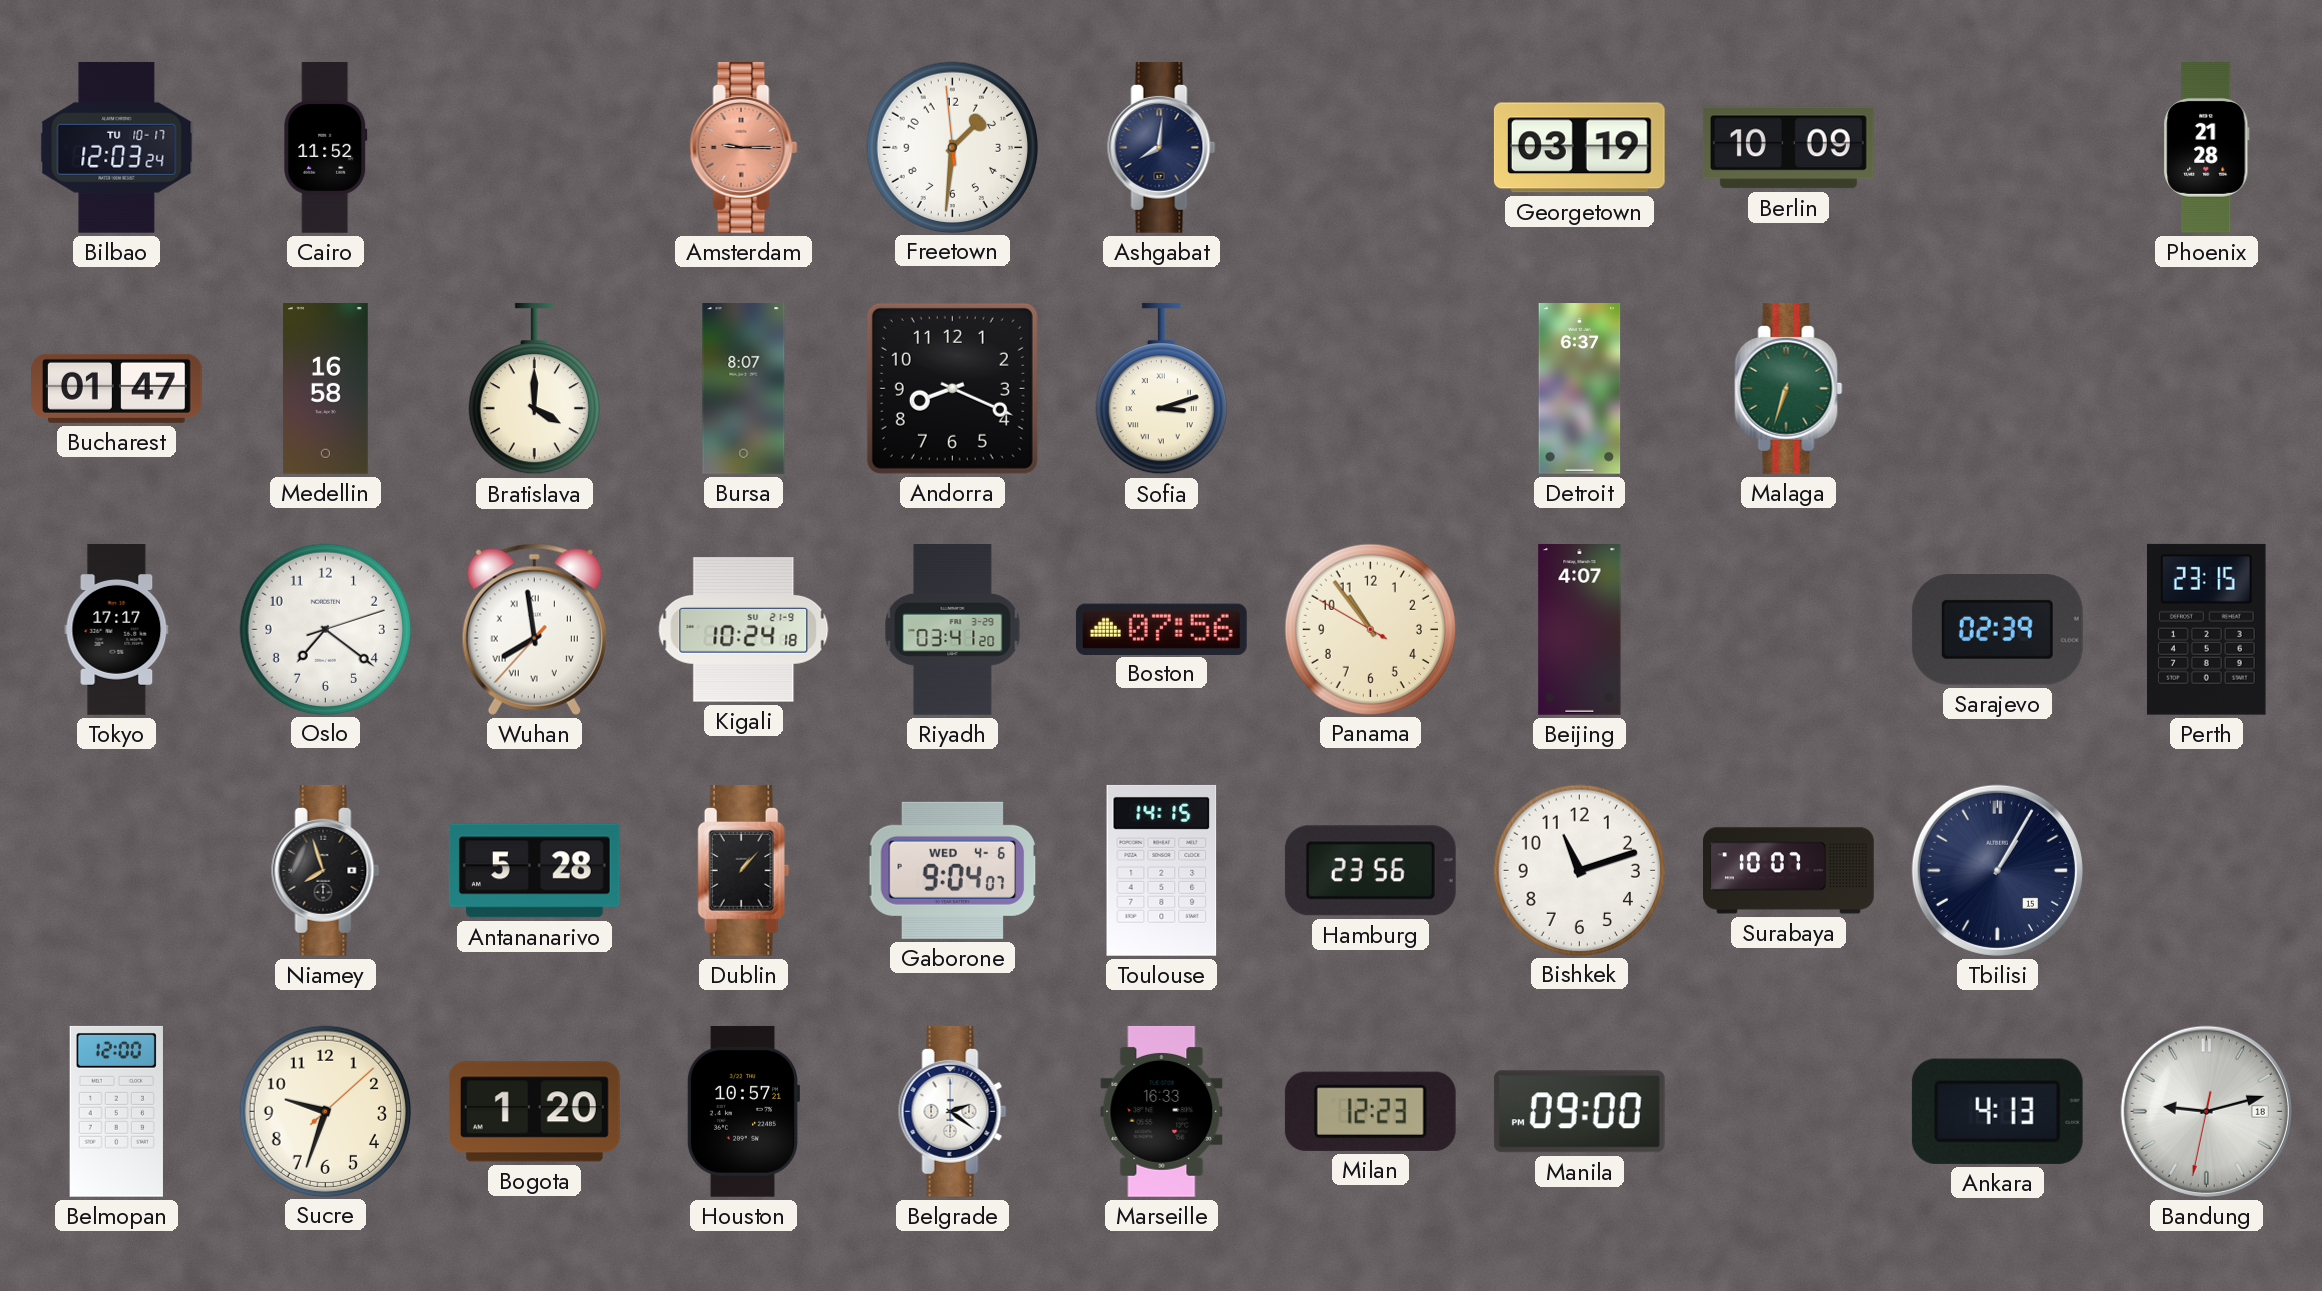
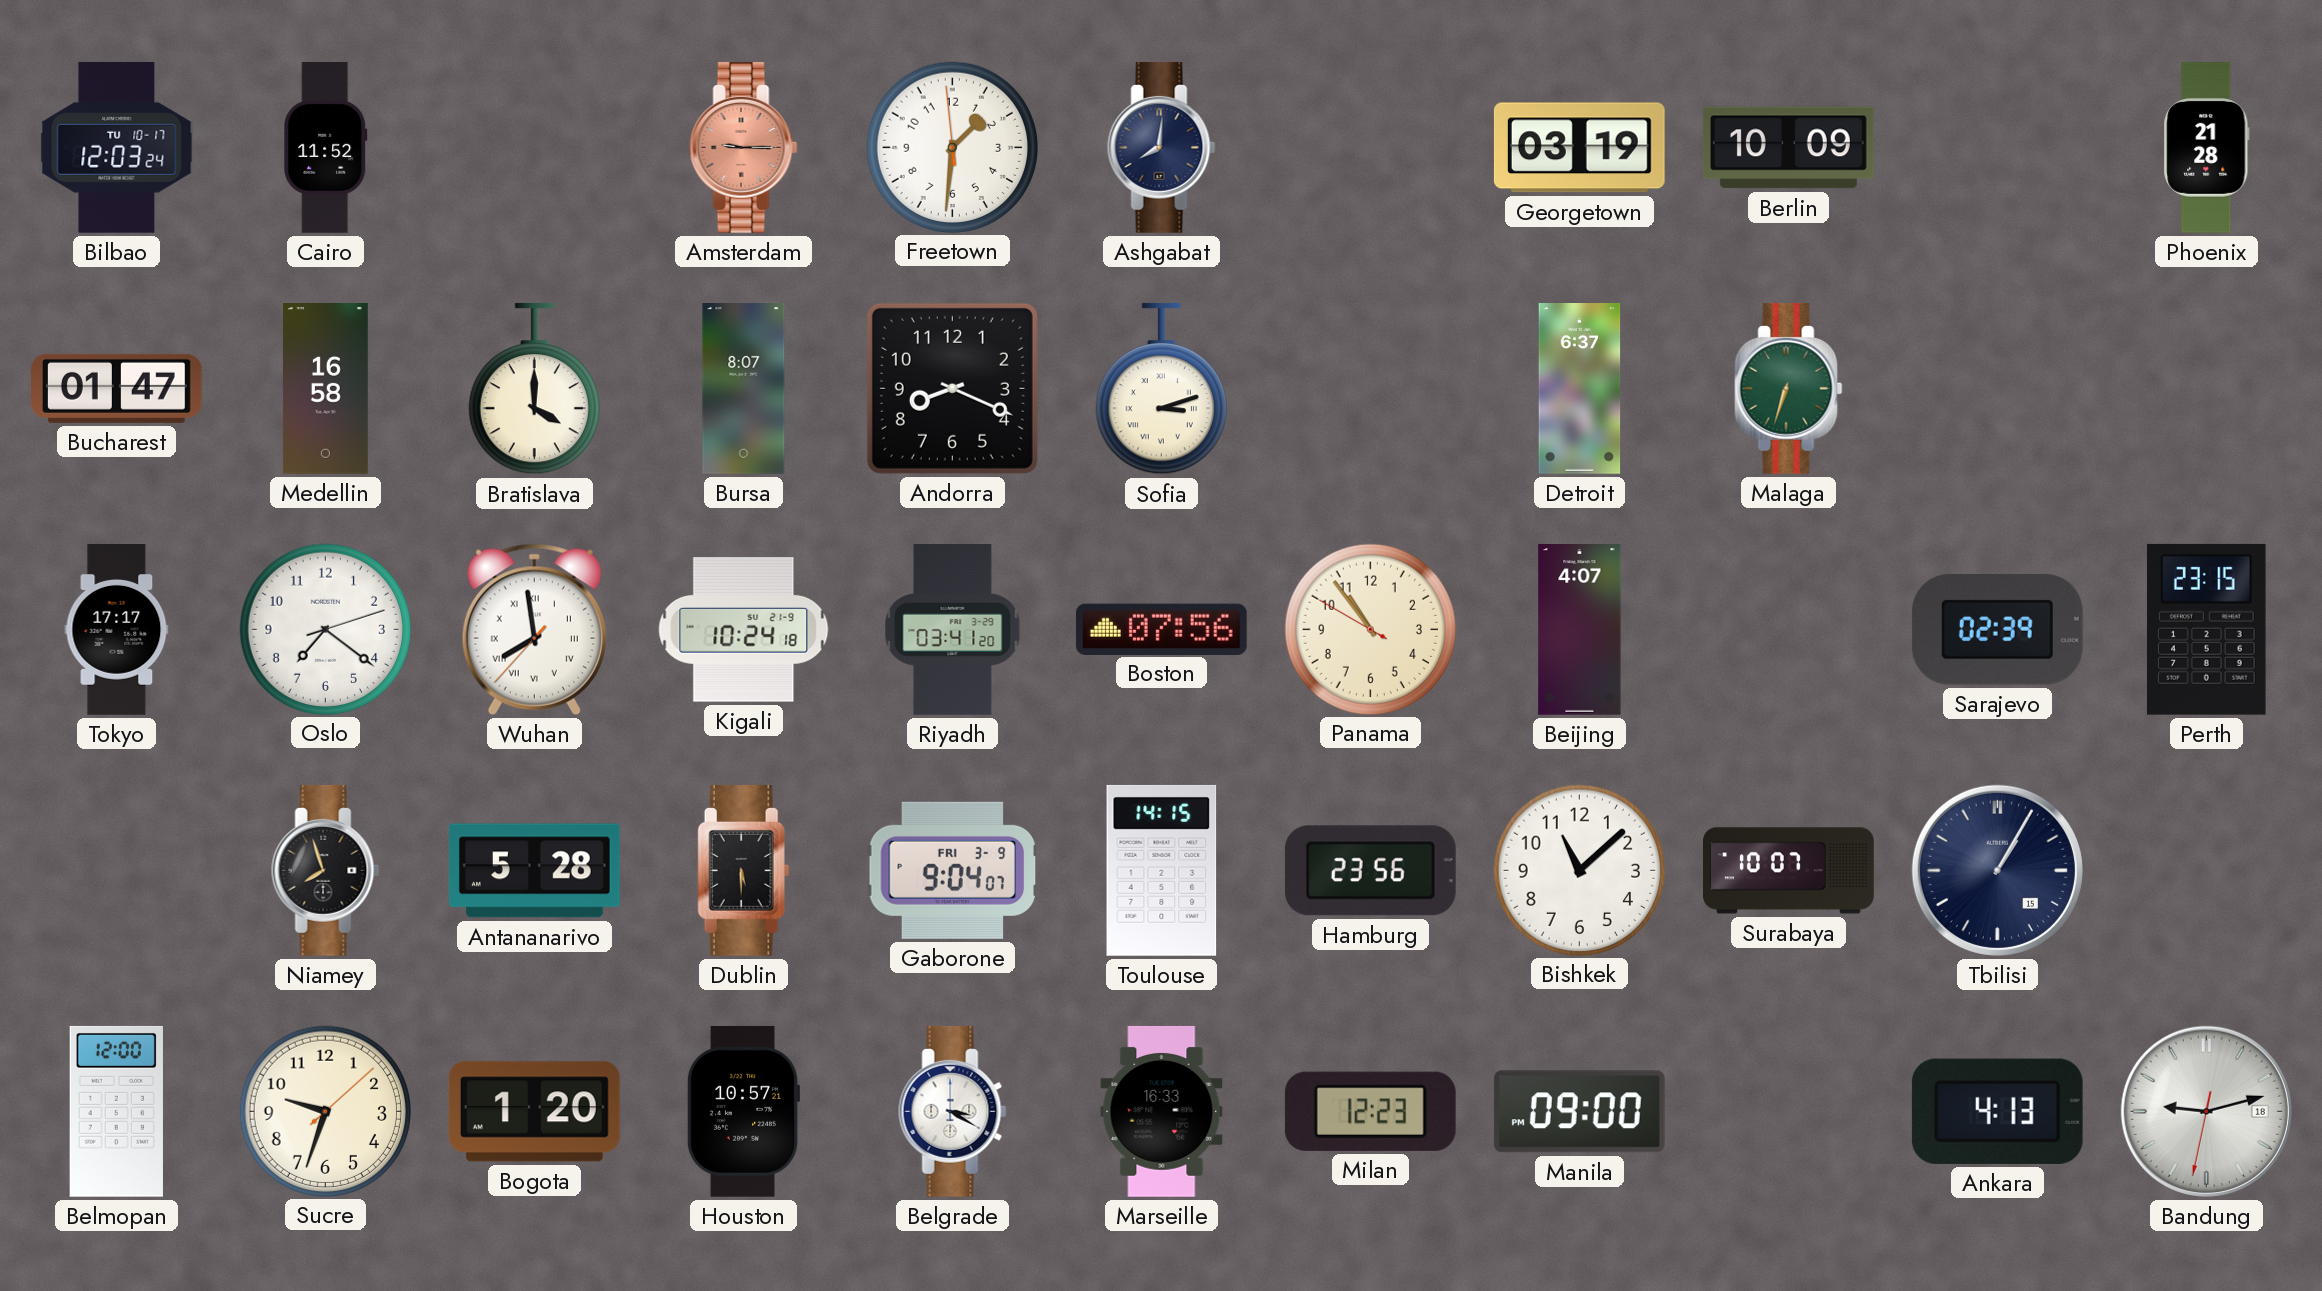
Dublin: 1:07 -> 5:30 (744, 870)
Gaborone date: WED 4-6 -> FRI 3-9 (953, 870)
Bishkek: 11:12 -> 11:08 (1579, 870)
Belgrade: 2:21 -> 3:20 (953, 1111)
